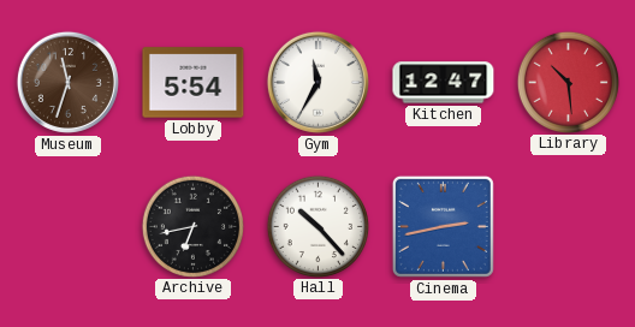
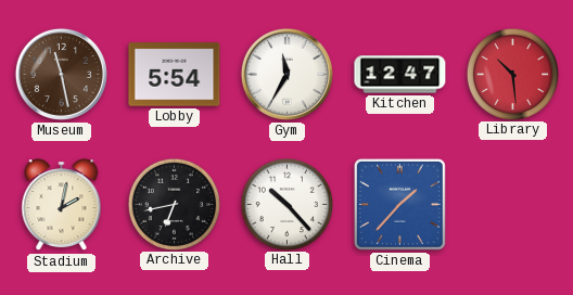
Museum: 11:33 -> 11:28 (61, 74)
Stadium: none -> 2:02 (62, 205)
Cinema: 2:43 -> 1:37 (399, 204)
